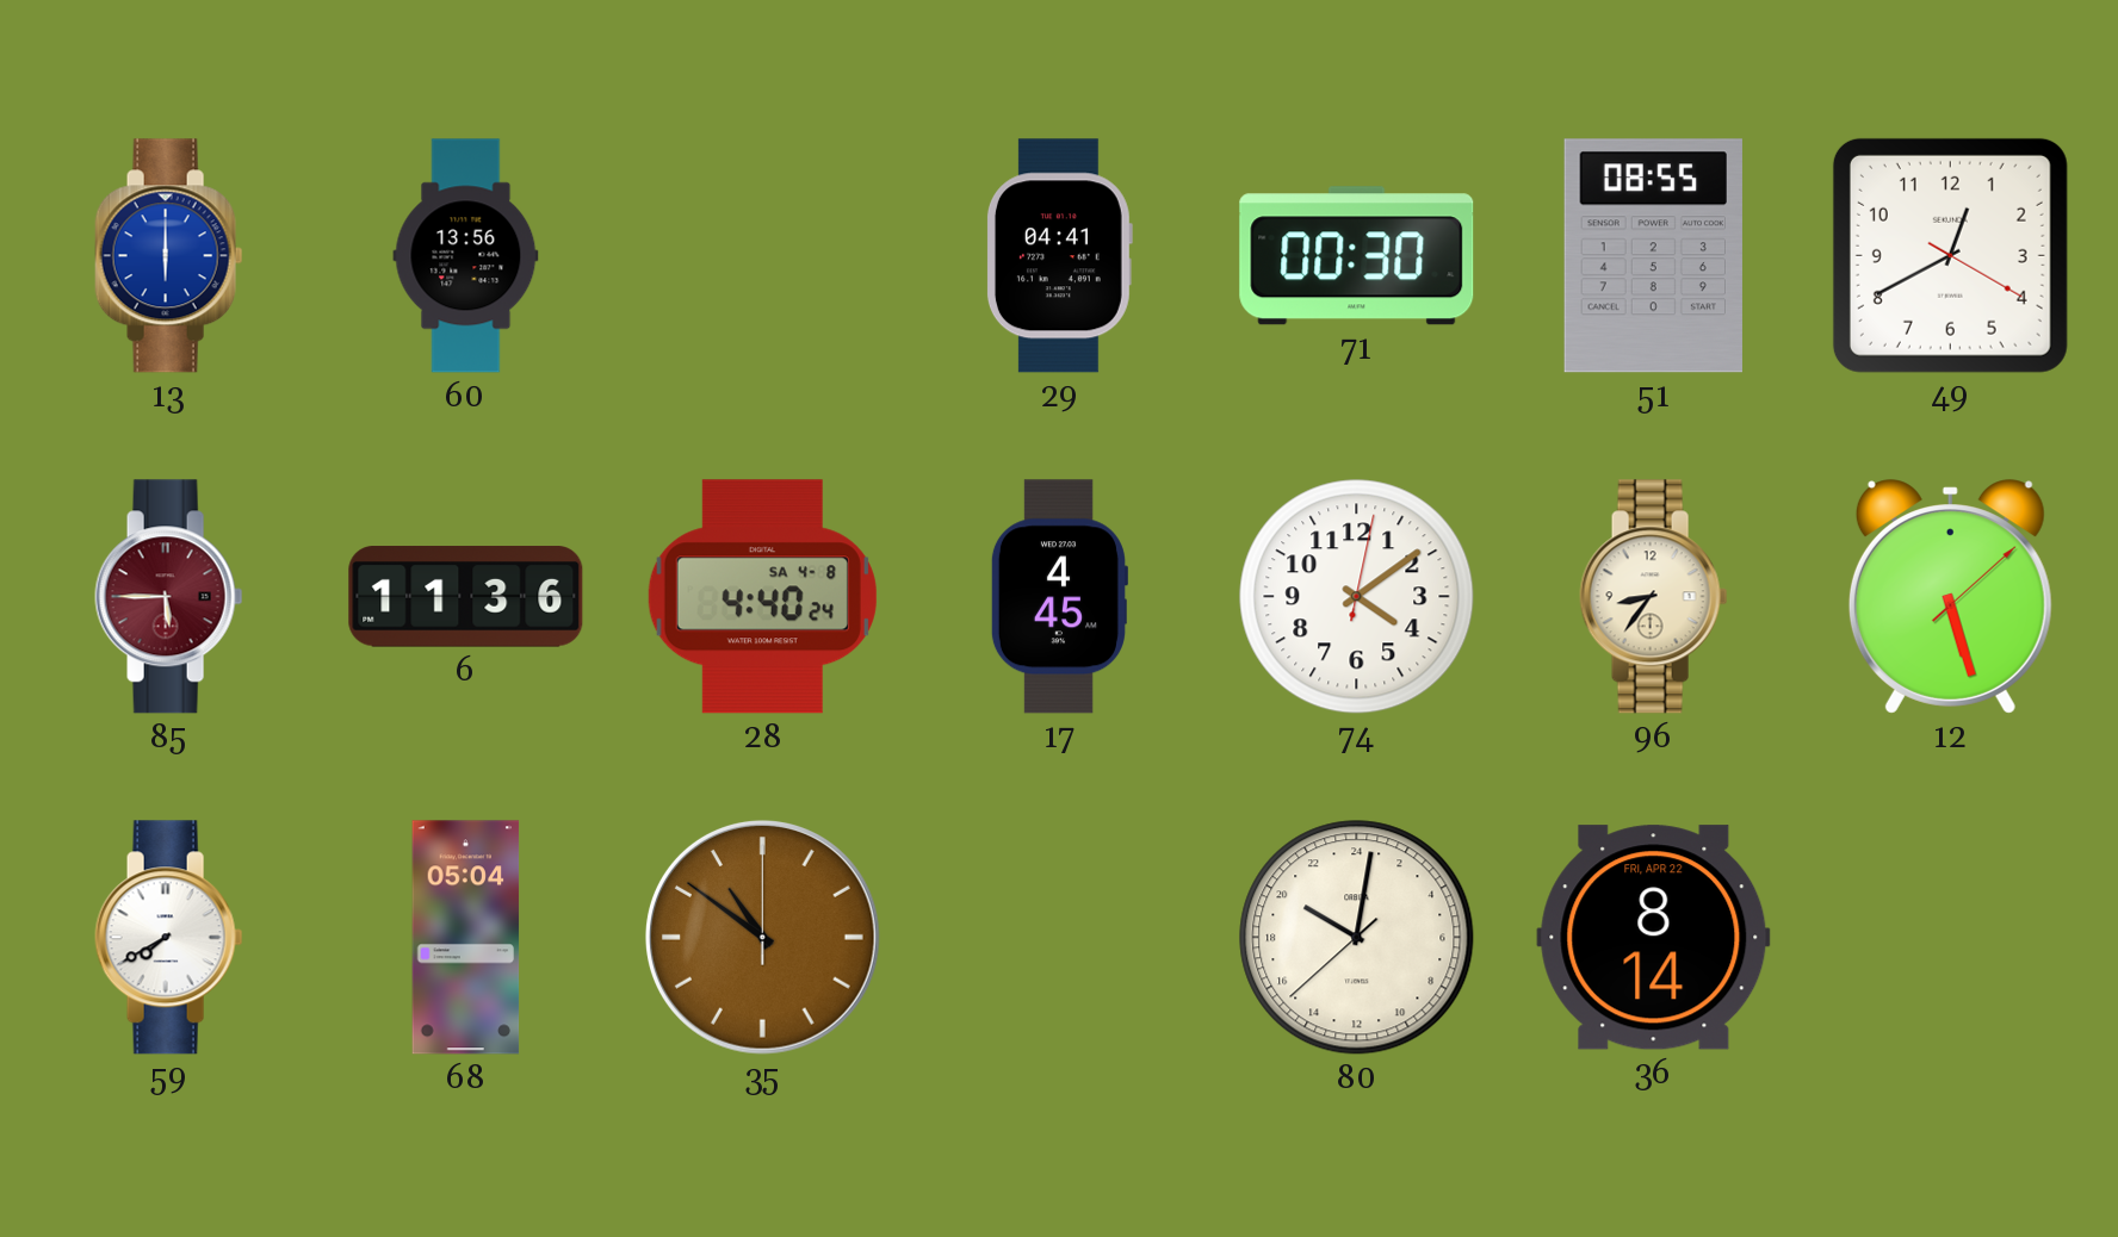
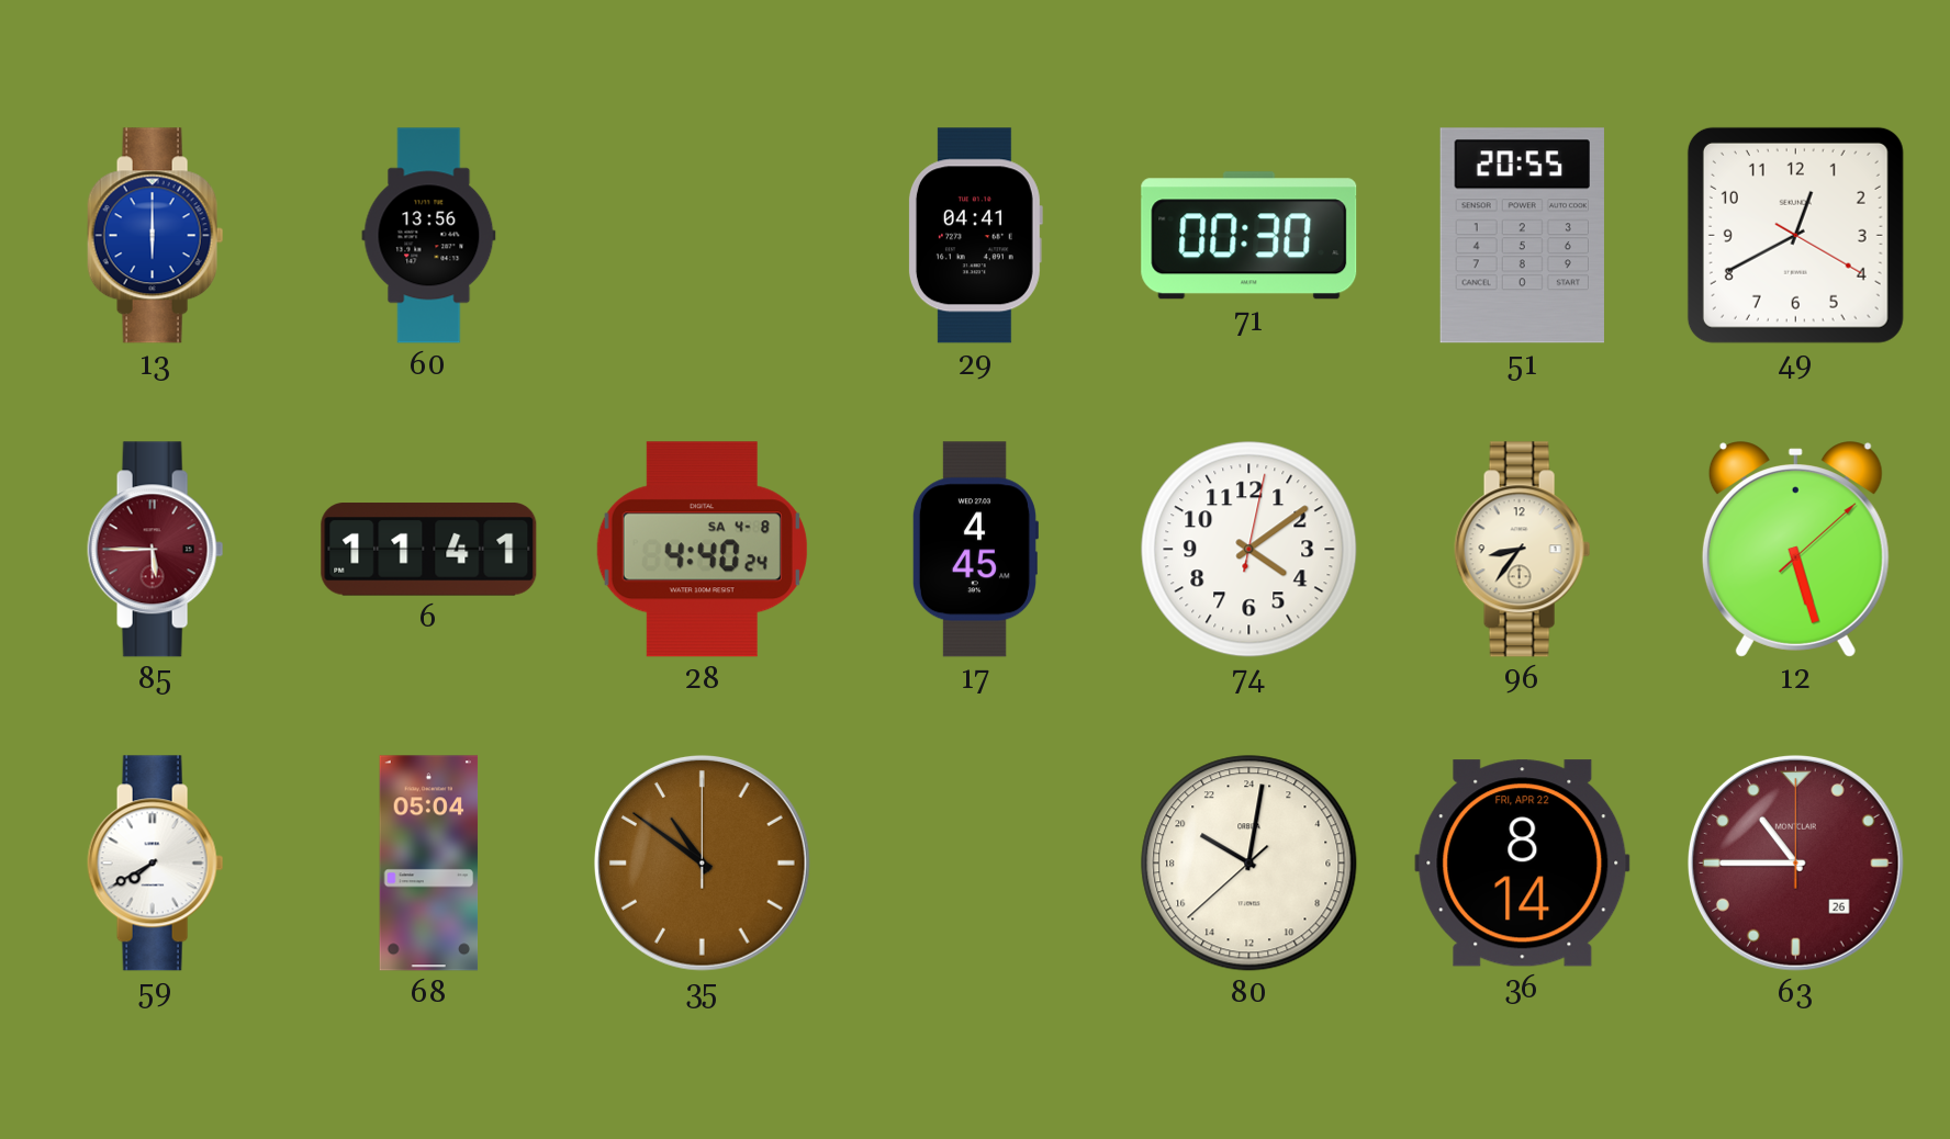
51: 08:55 -> 20:55 (1522, 236)
6: 11:36 -> 11:41 (429, 550)
63: none -> 10:45 (1795, 862)
